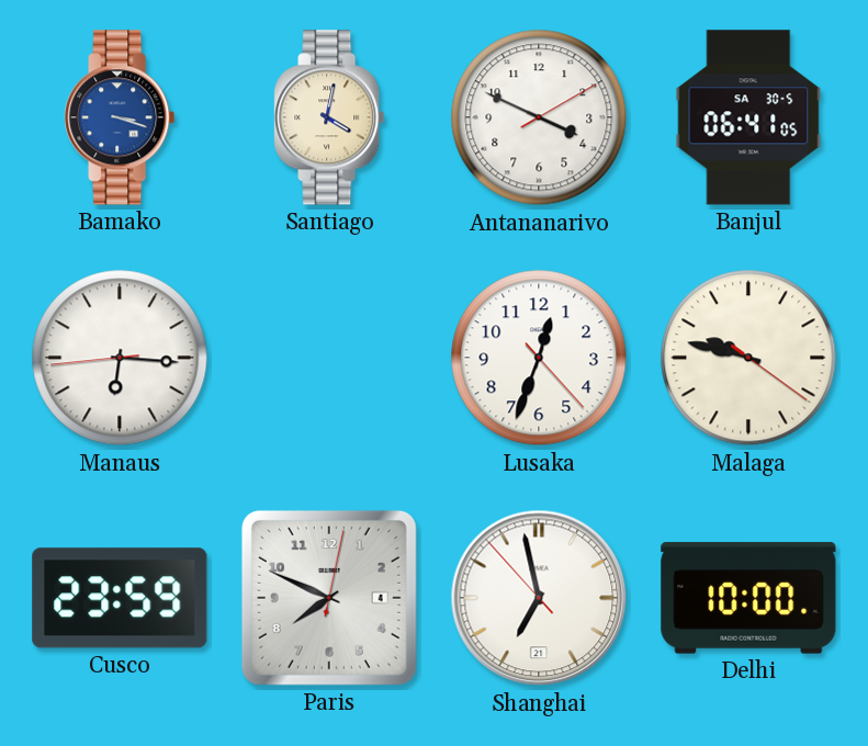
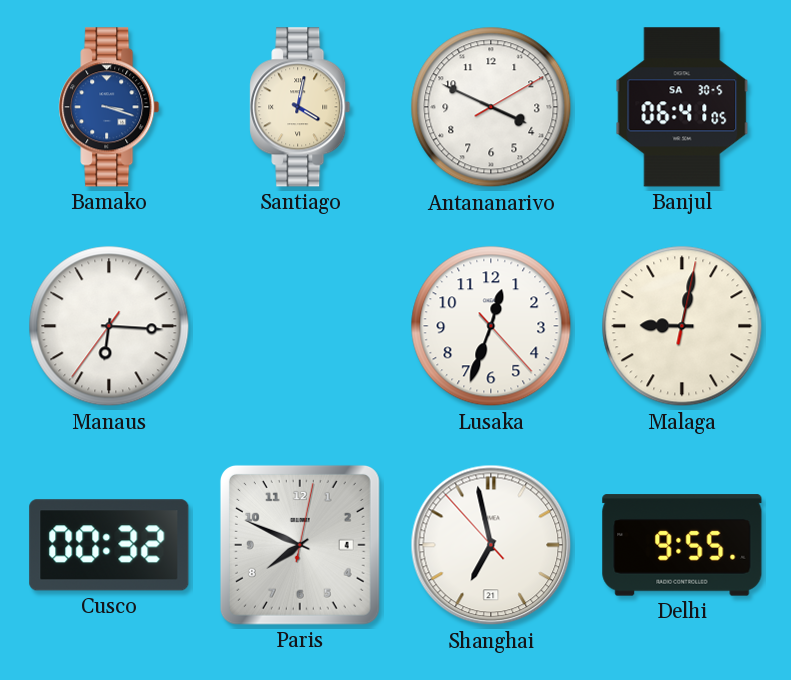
Manaus: 6:15:44 -> 6:15:36 (109, 326)
Malaga: 9:47 -> 9:02 (682, 326)
Cusco: 23:59 -> 00:32 (109, 545)
Delhi: 10:00 -> 9:55 (682, 545)
